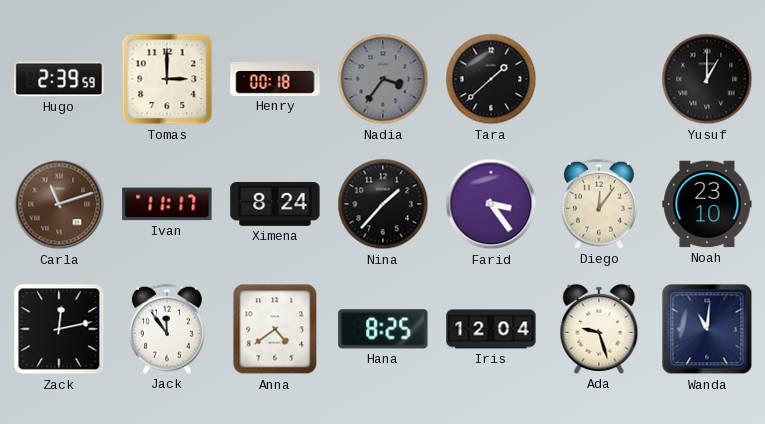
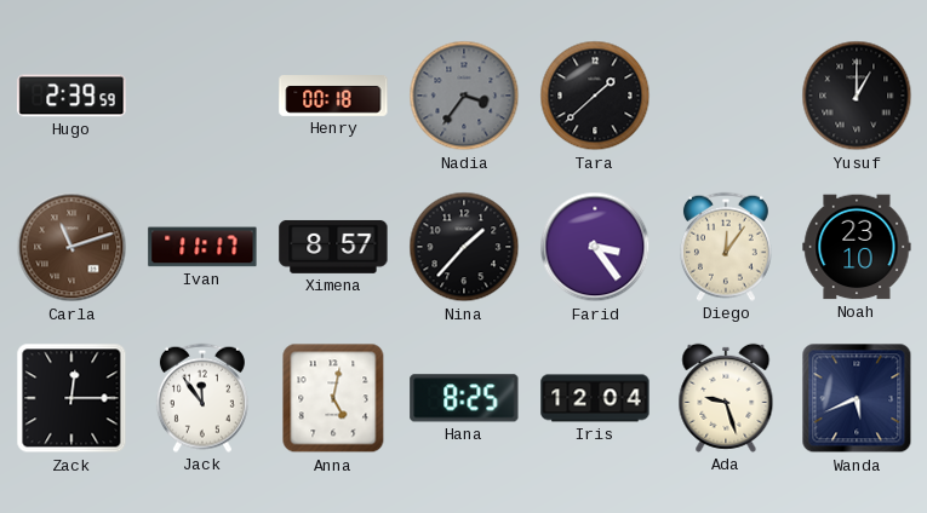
Tomas: 3:00 -> none (167, 79)
Ximena: 8:24 -> 8:57 (333, 247)
Zack: 12:13 -> 12:15 (71, 398)
Anna: 4:39 -> 5:02 (333, 398)
Wanda: 11:01 -> 5:41 (857, 398)
